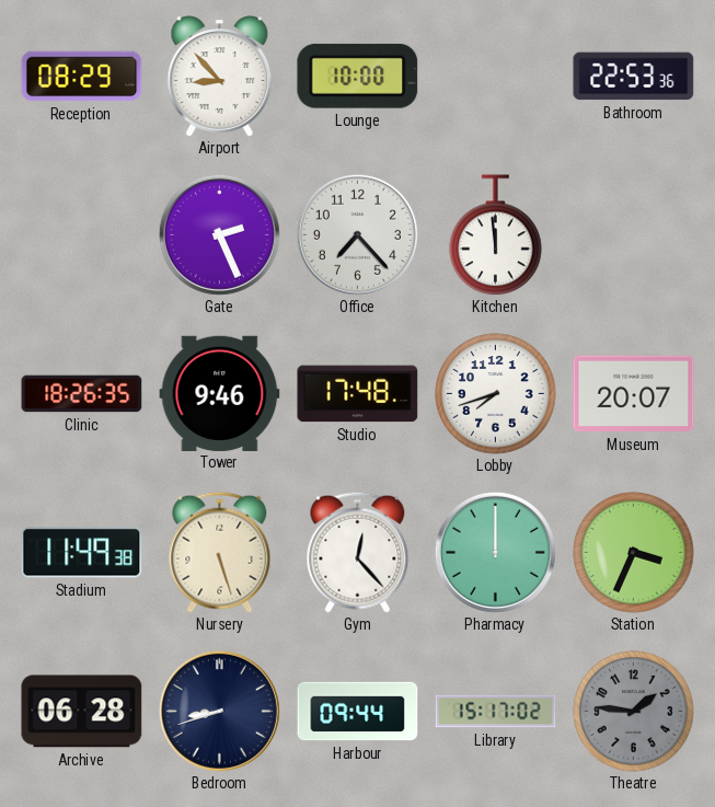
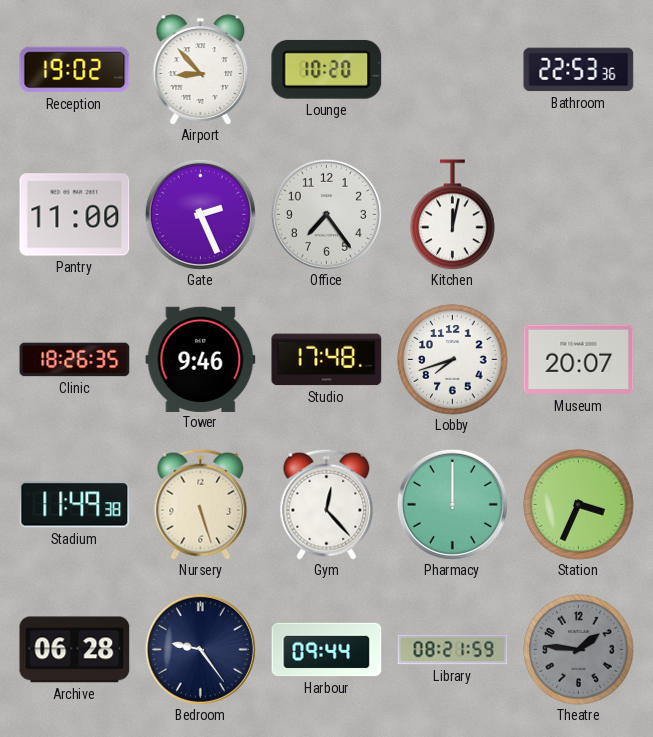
Reception: 08:29 -> 19:02 (75, 70)
Lounge: 10:00 -> 10:20 (327, 69)
Pantry: none -> 11:00 (75, 215)
Office: 7:23 -> 7:24 (326, 214)
Kitchen: 11:59 -> 12:02 (453, 215)
Bedroom: 8:42 -> 9:24 (200, 649)
Library: 15:17 -> 08:21 (453, 650)
